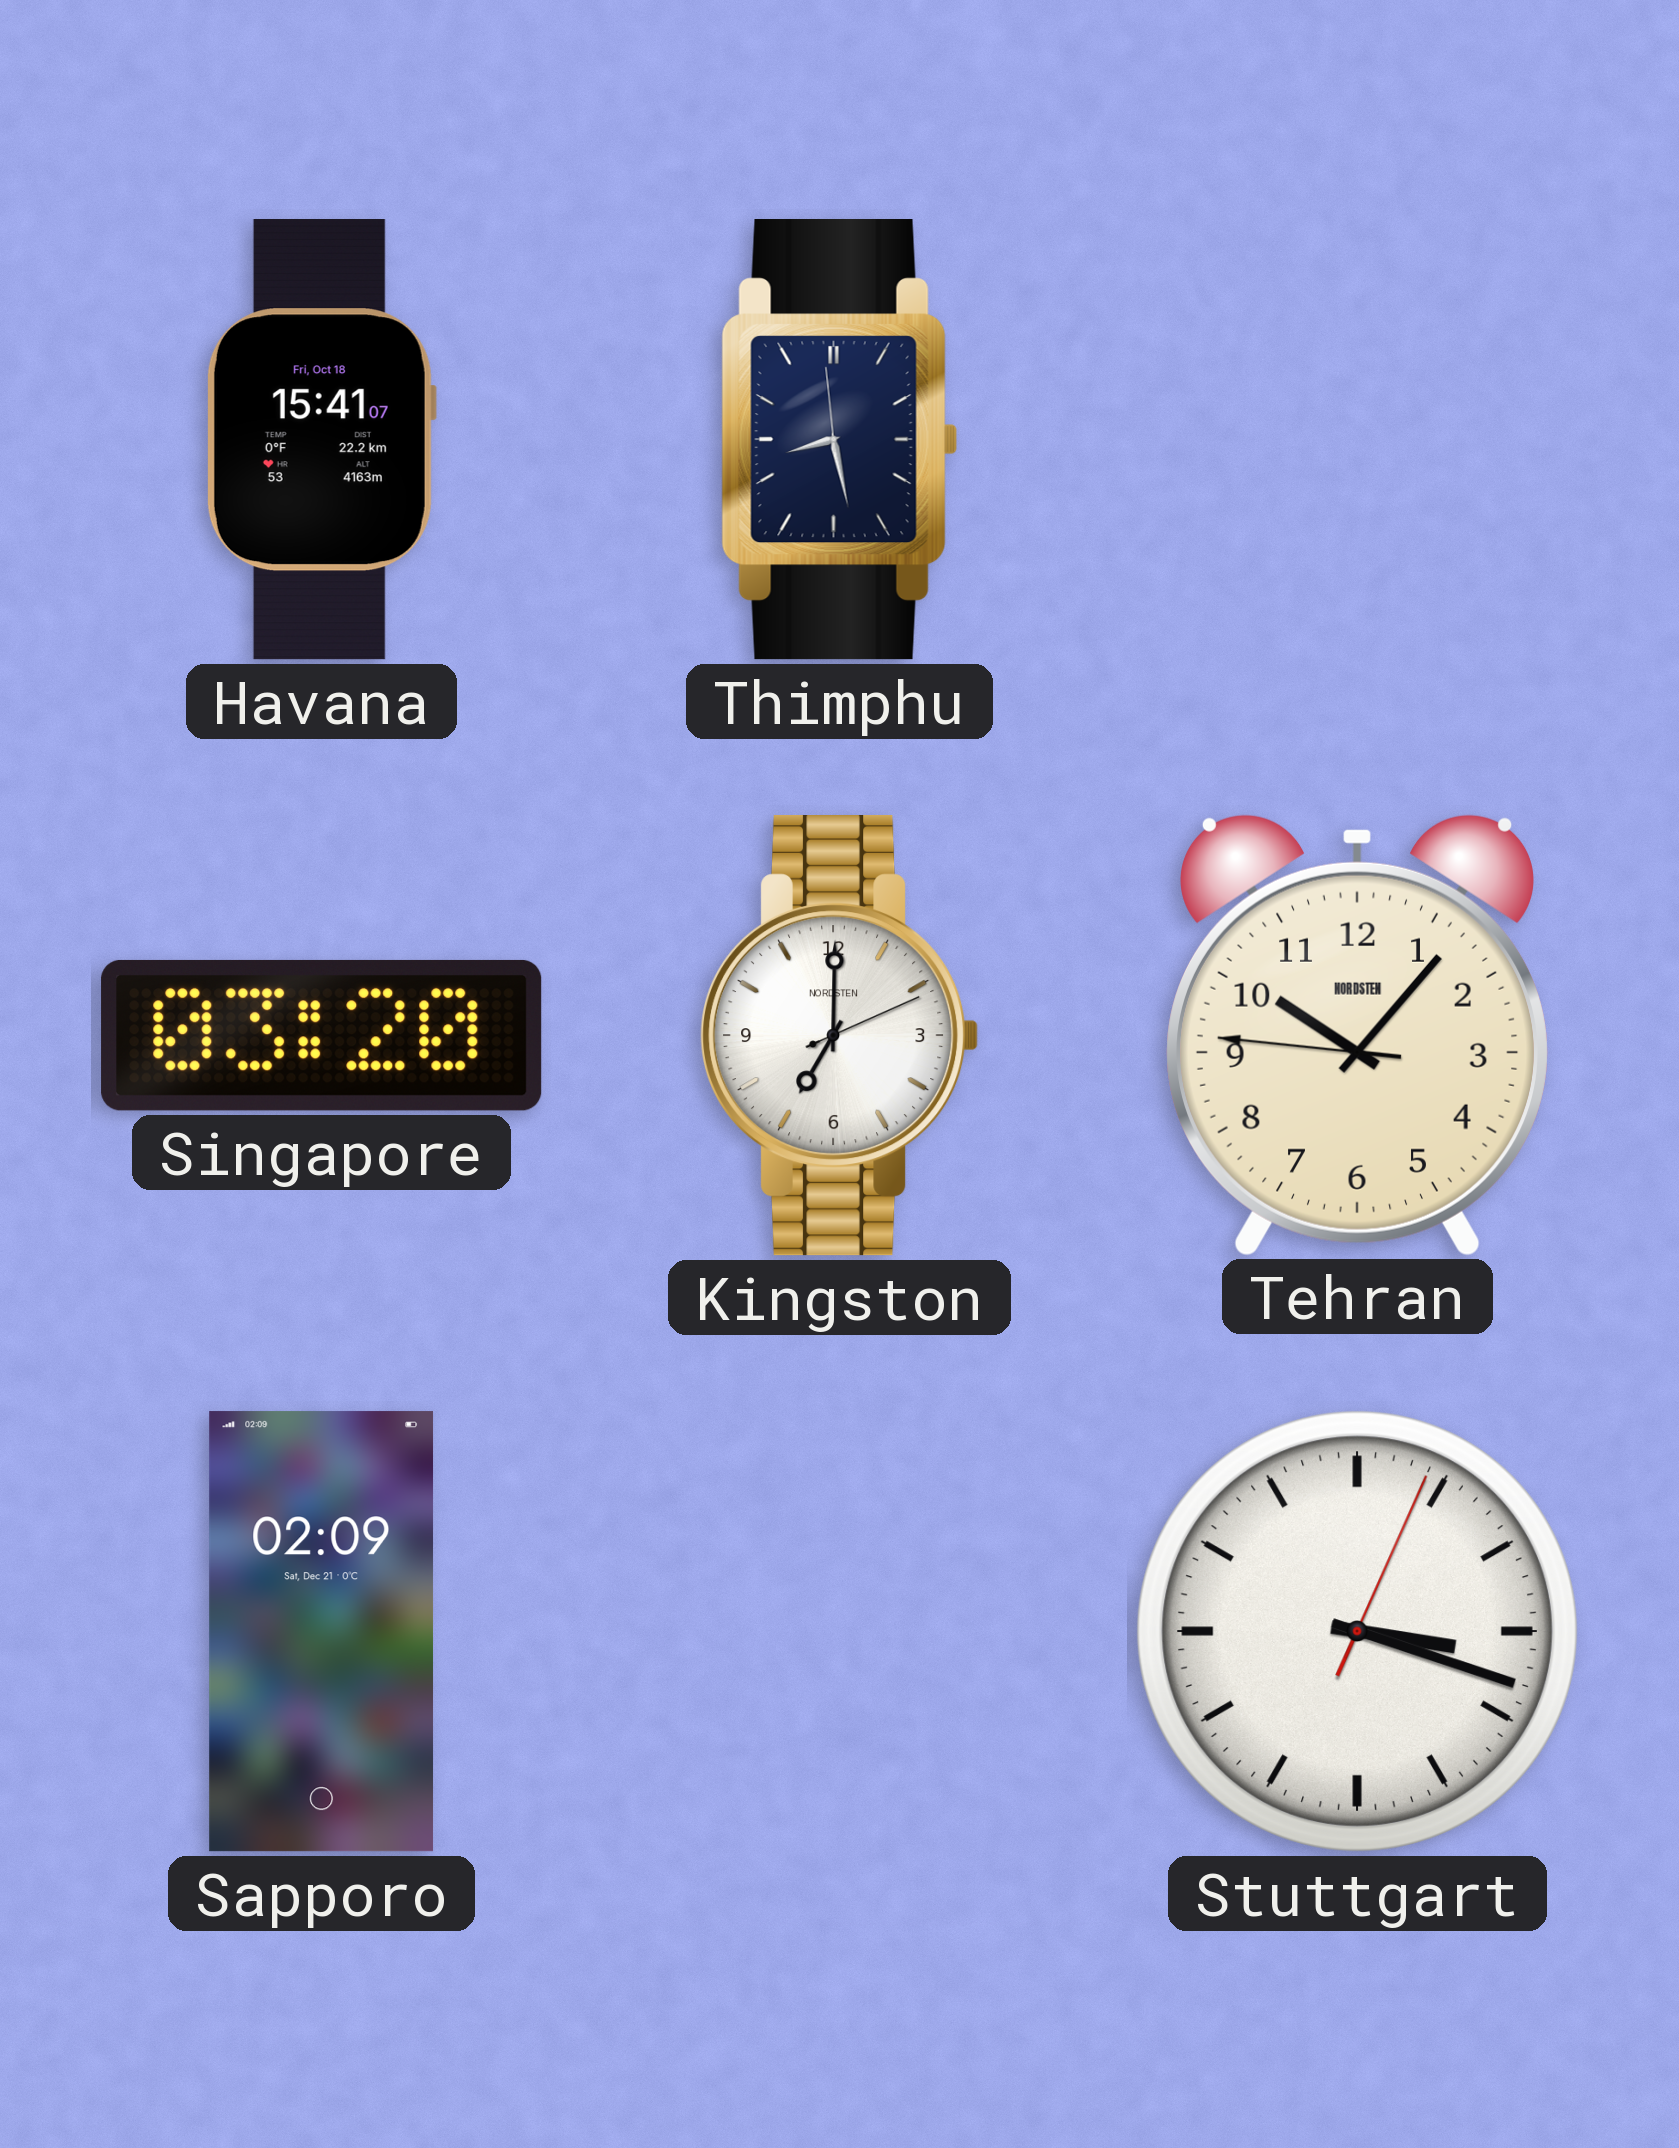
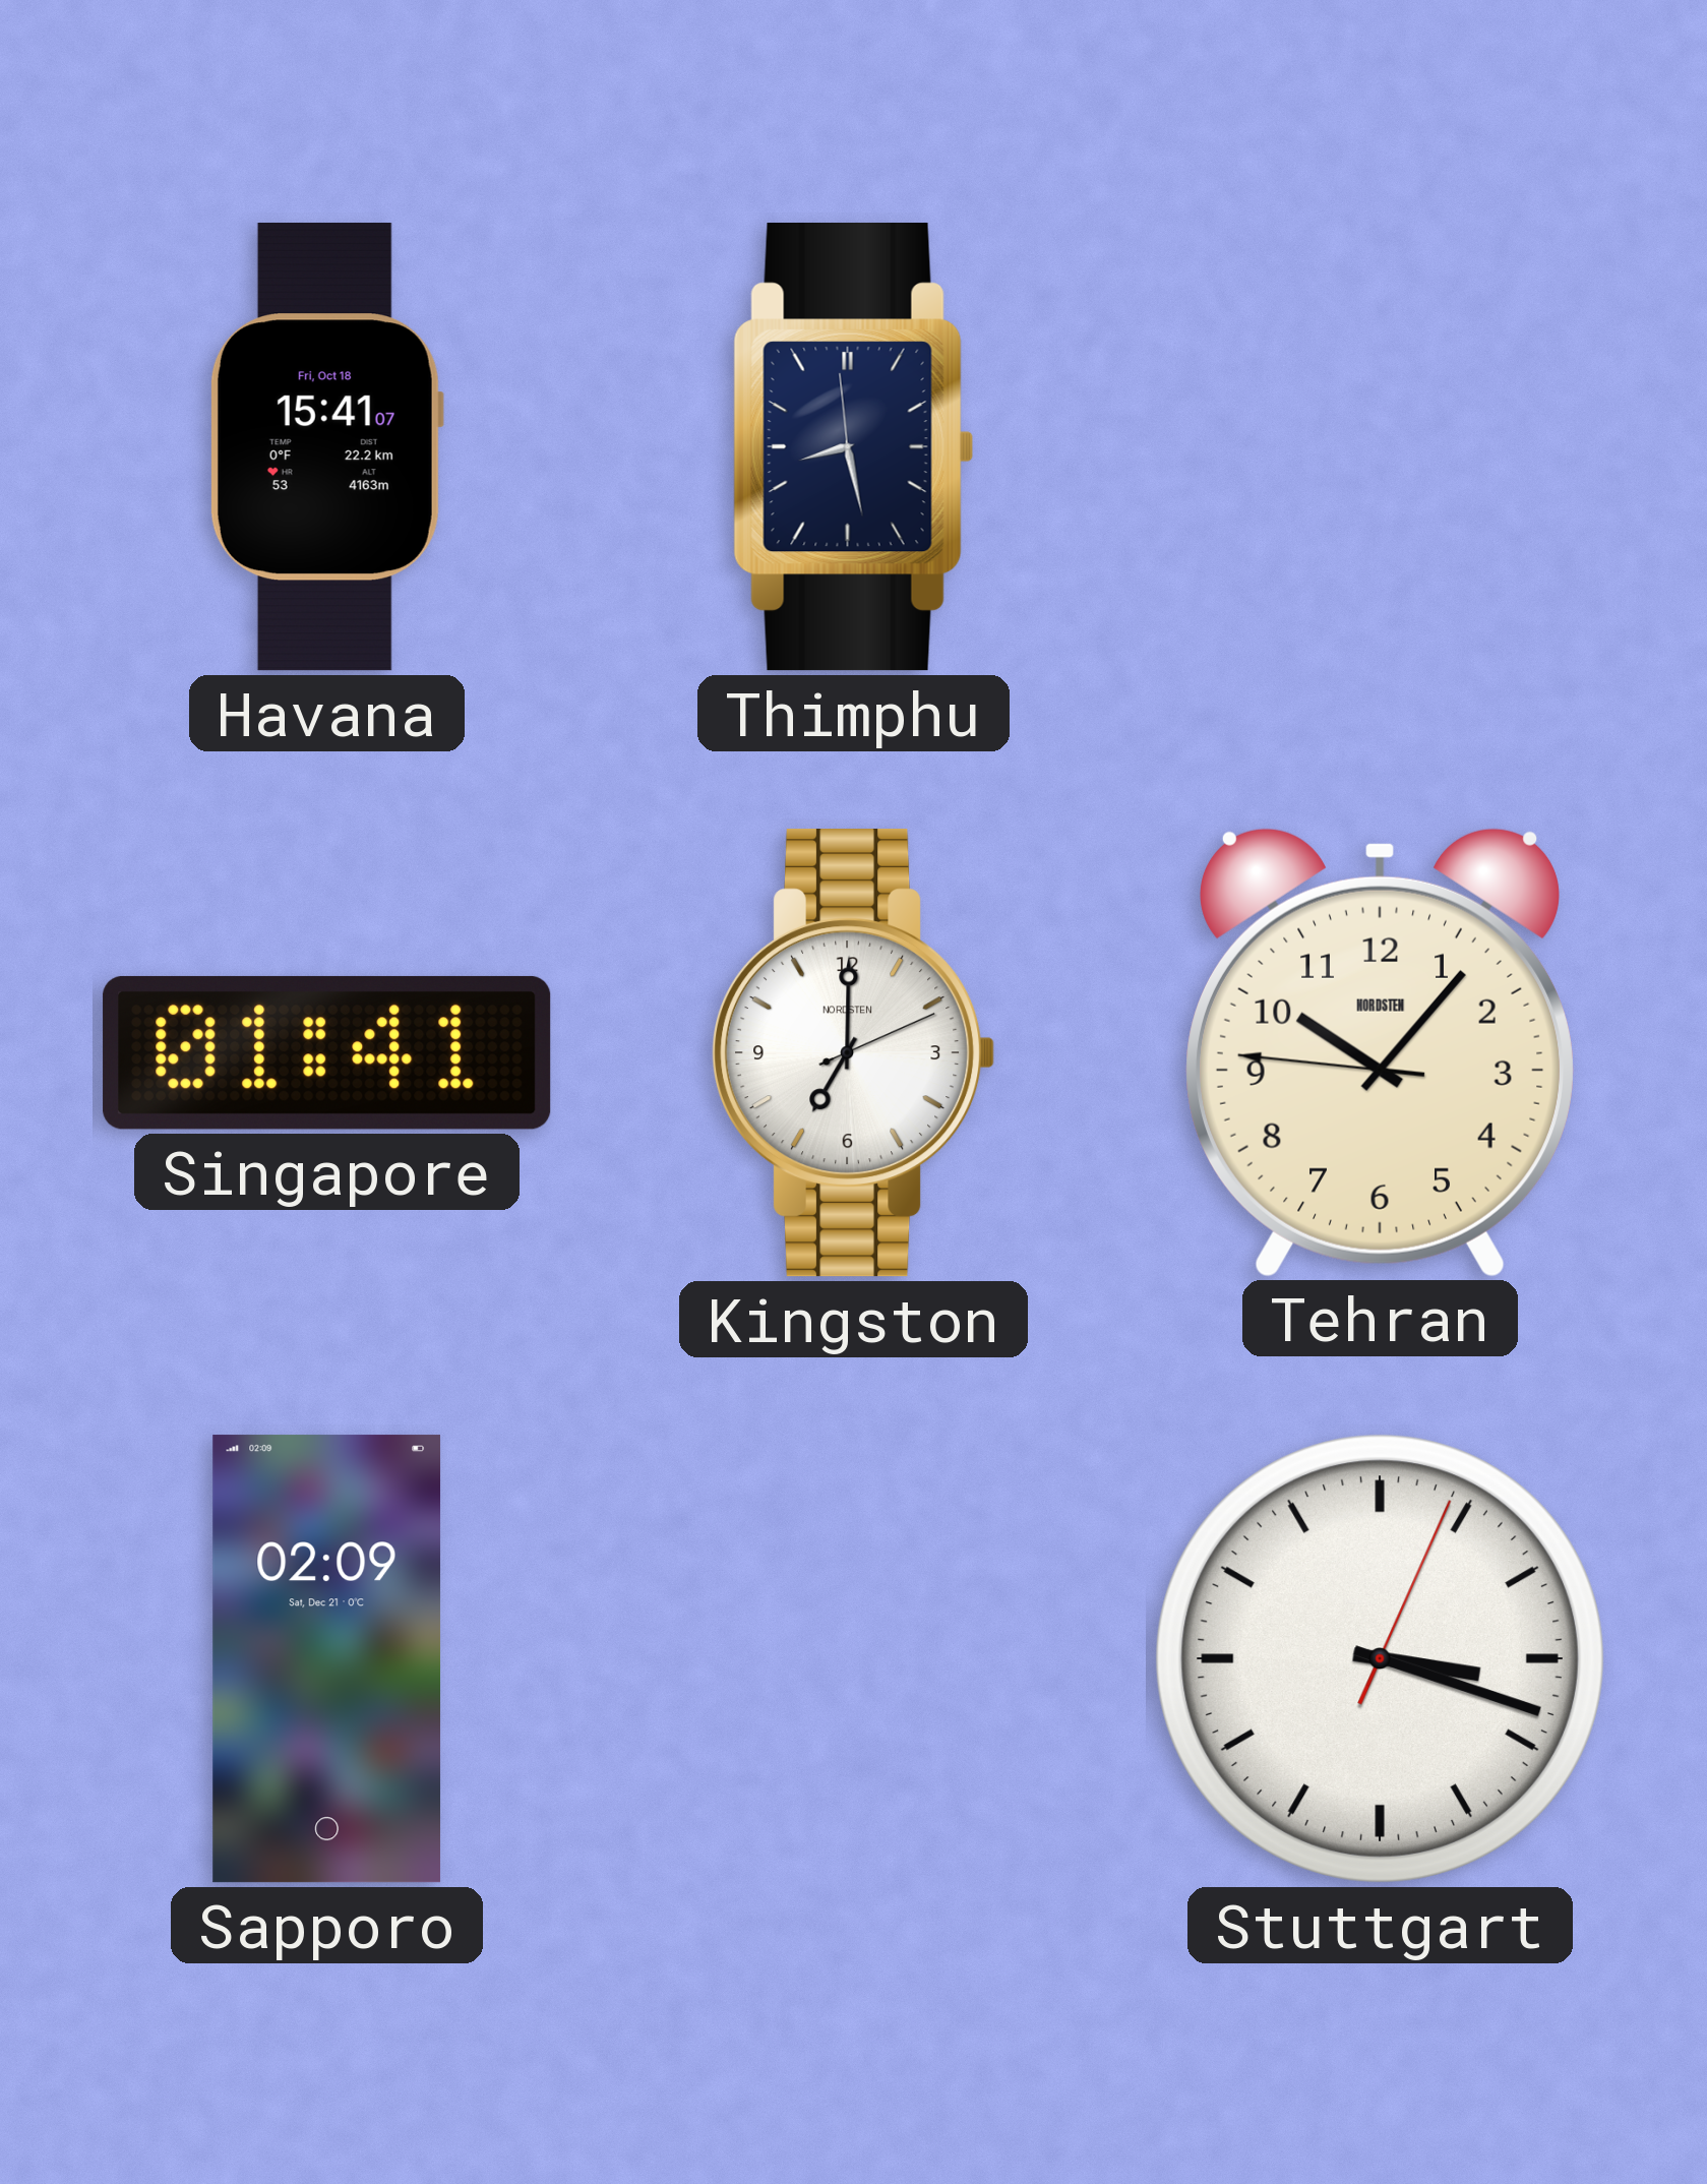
Singapore: 03:20 -> 01:41 (327, 1052)
